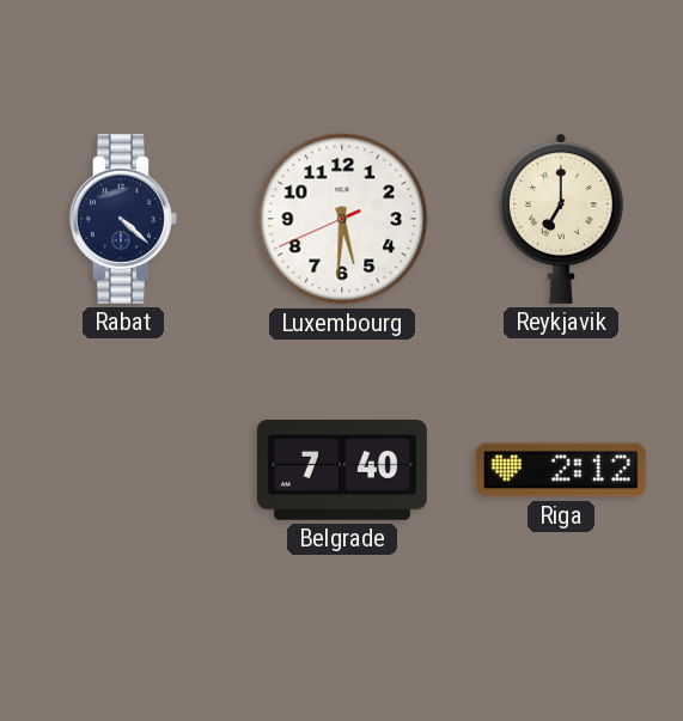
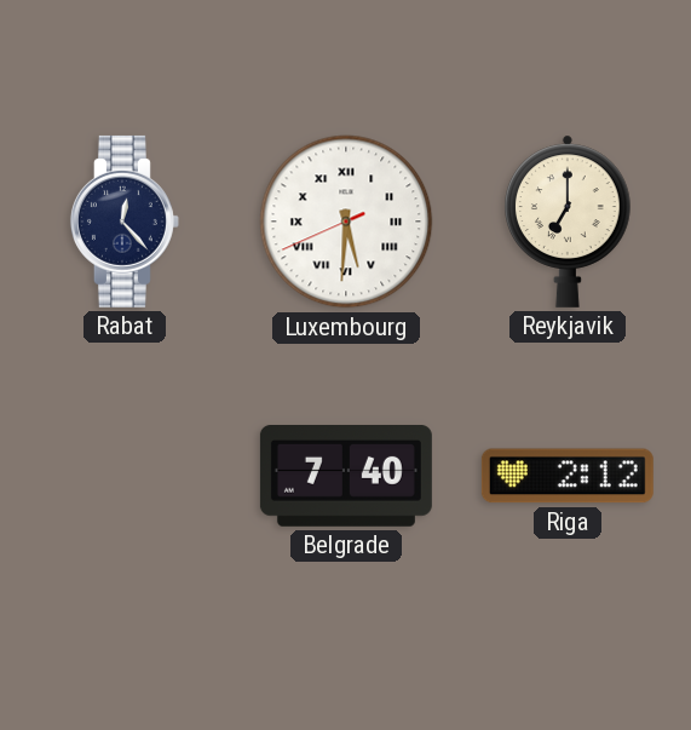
Rabat: 4:22 -> 12:23 (125, 222)
Luxembourg numerals: Arabic -> Roman (346, 222)
